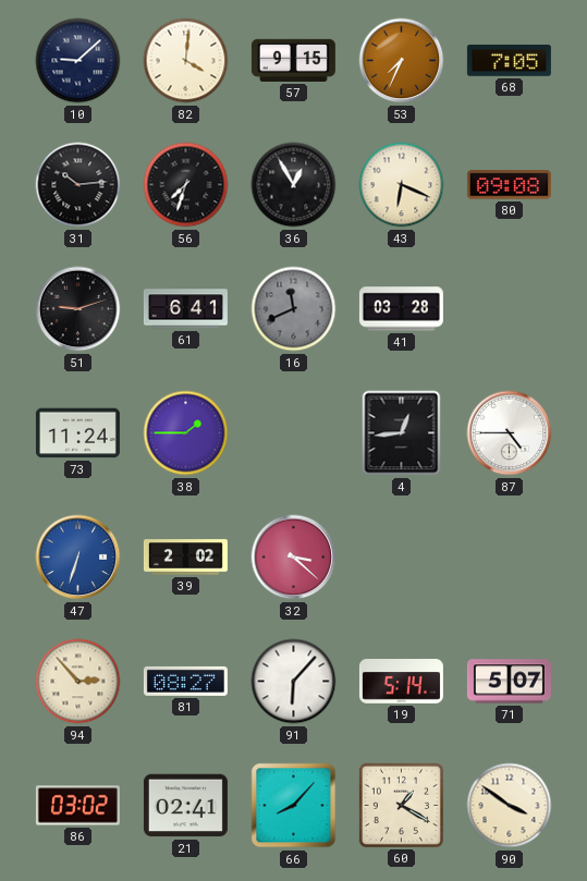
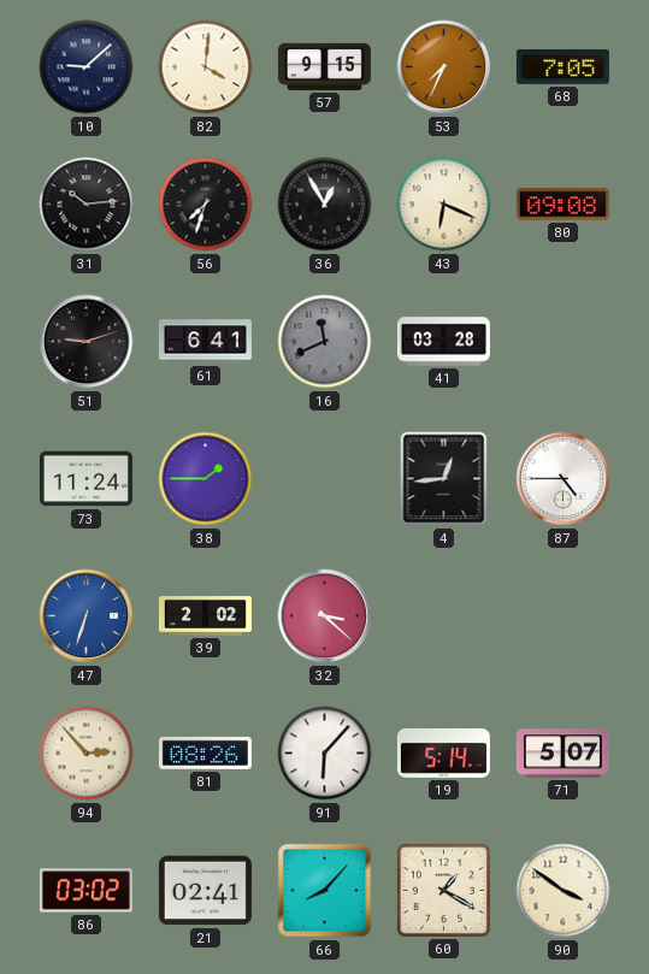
81: 08:27 -> 08:26 (205, 752)
